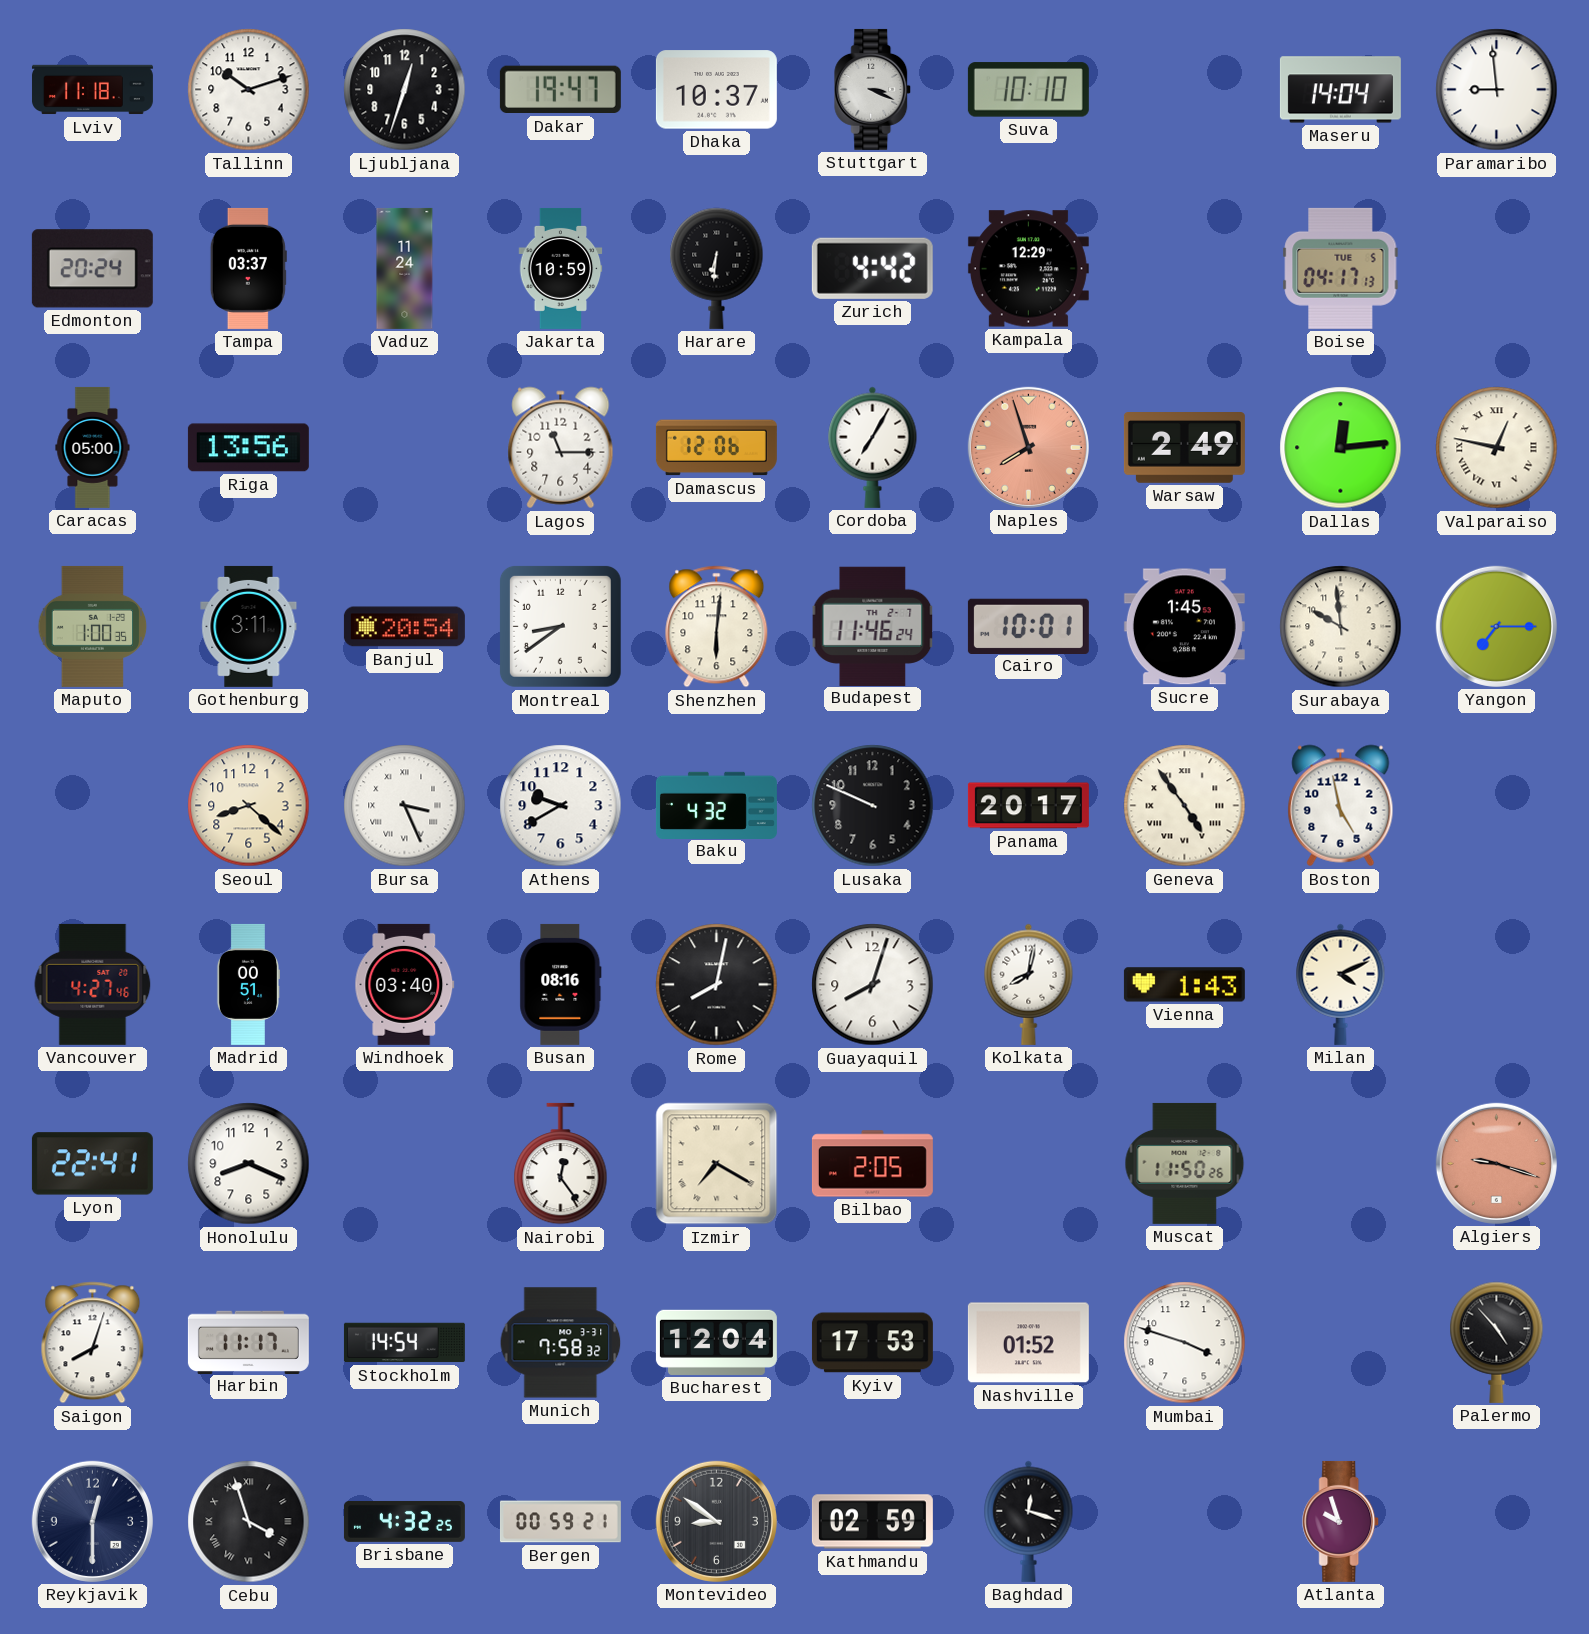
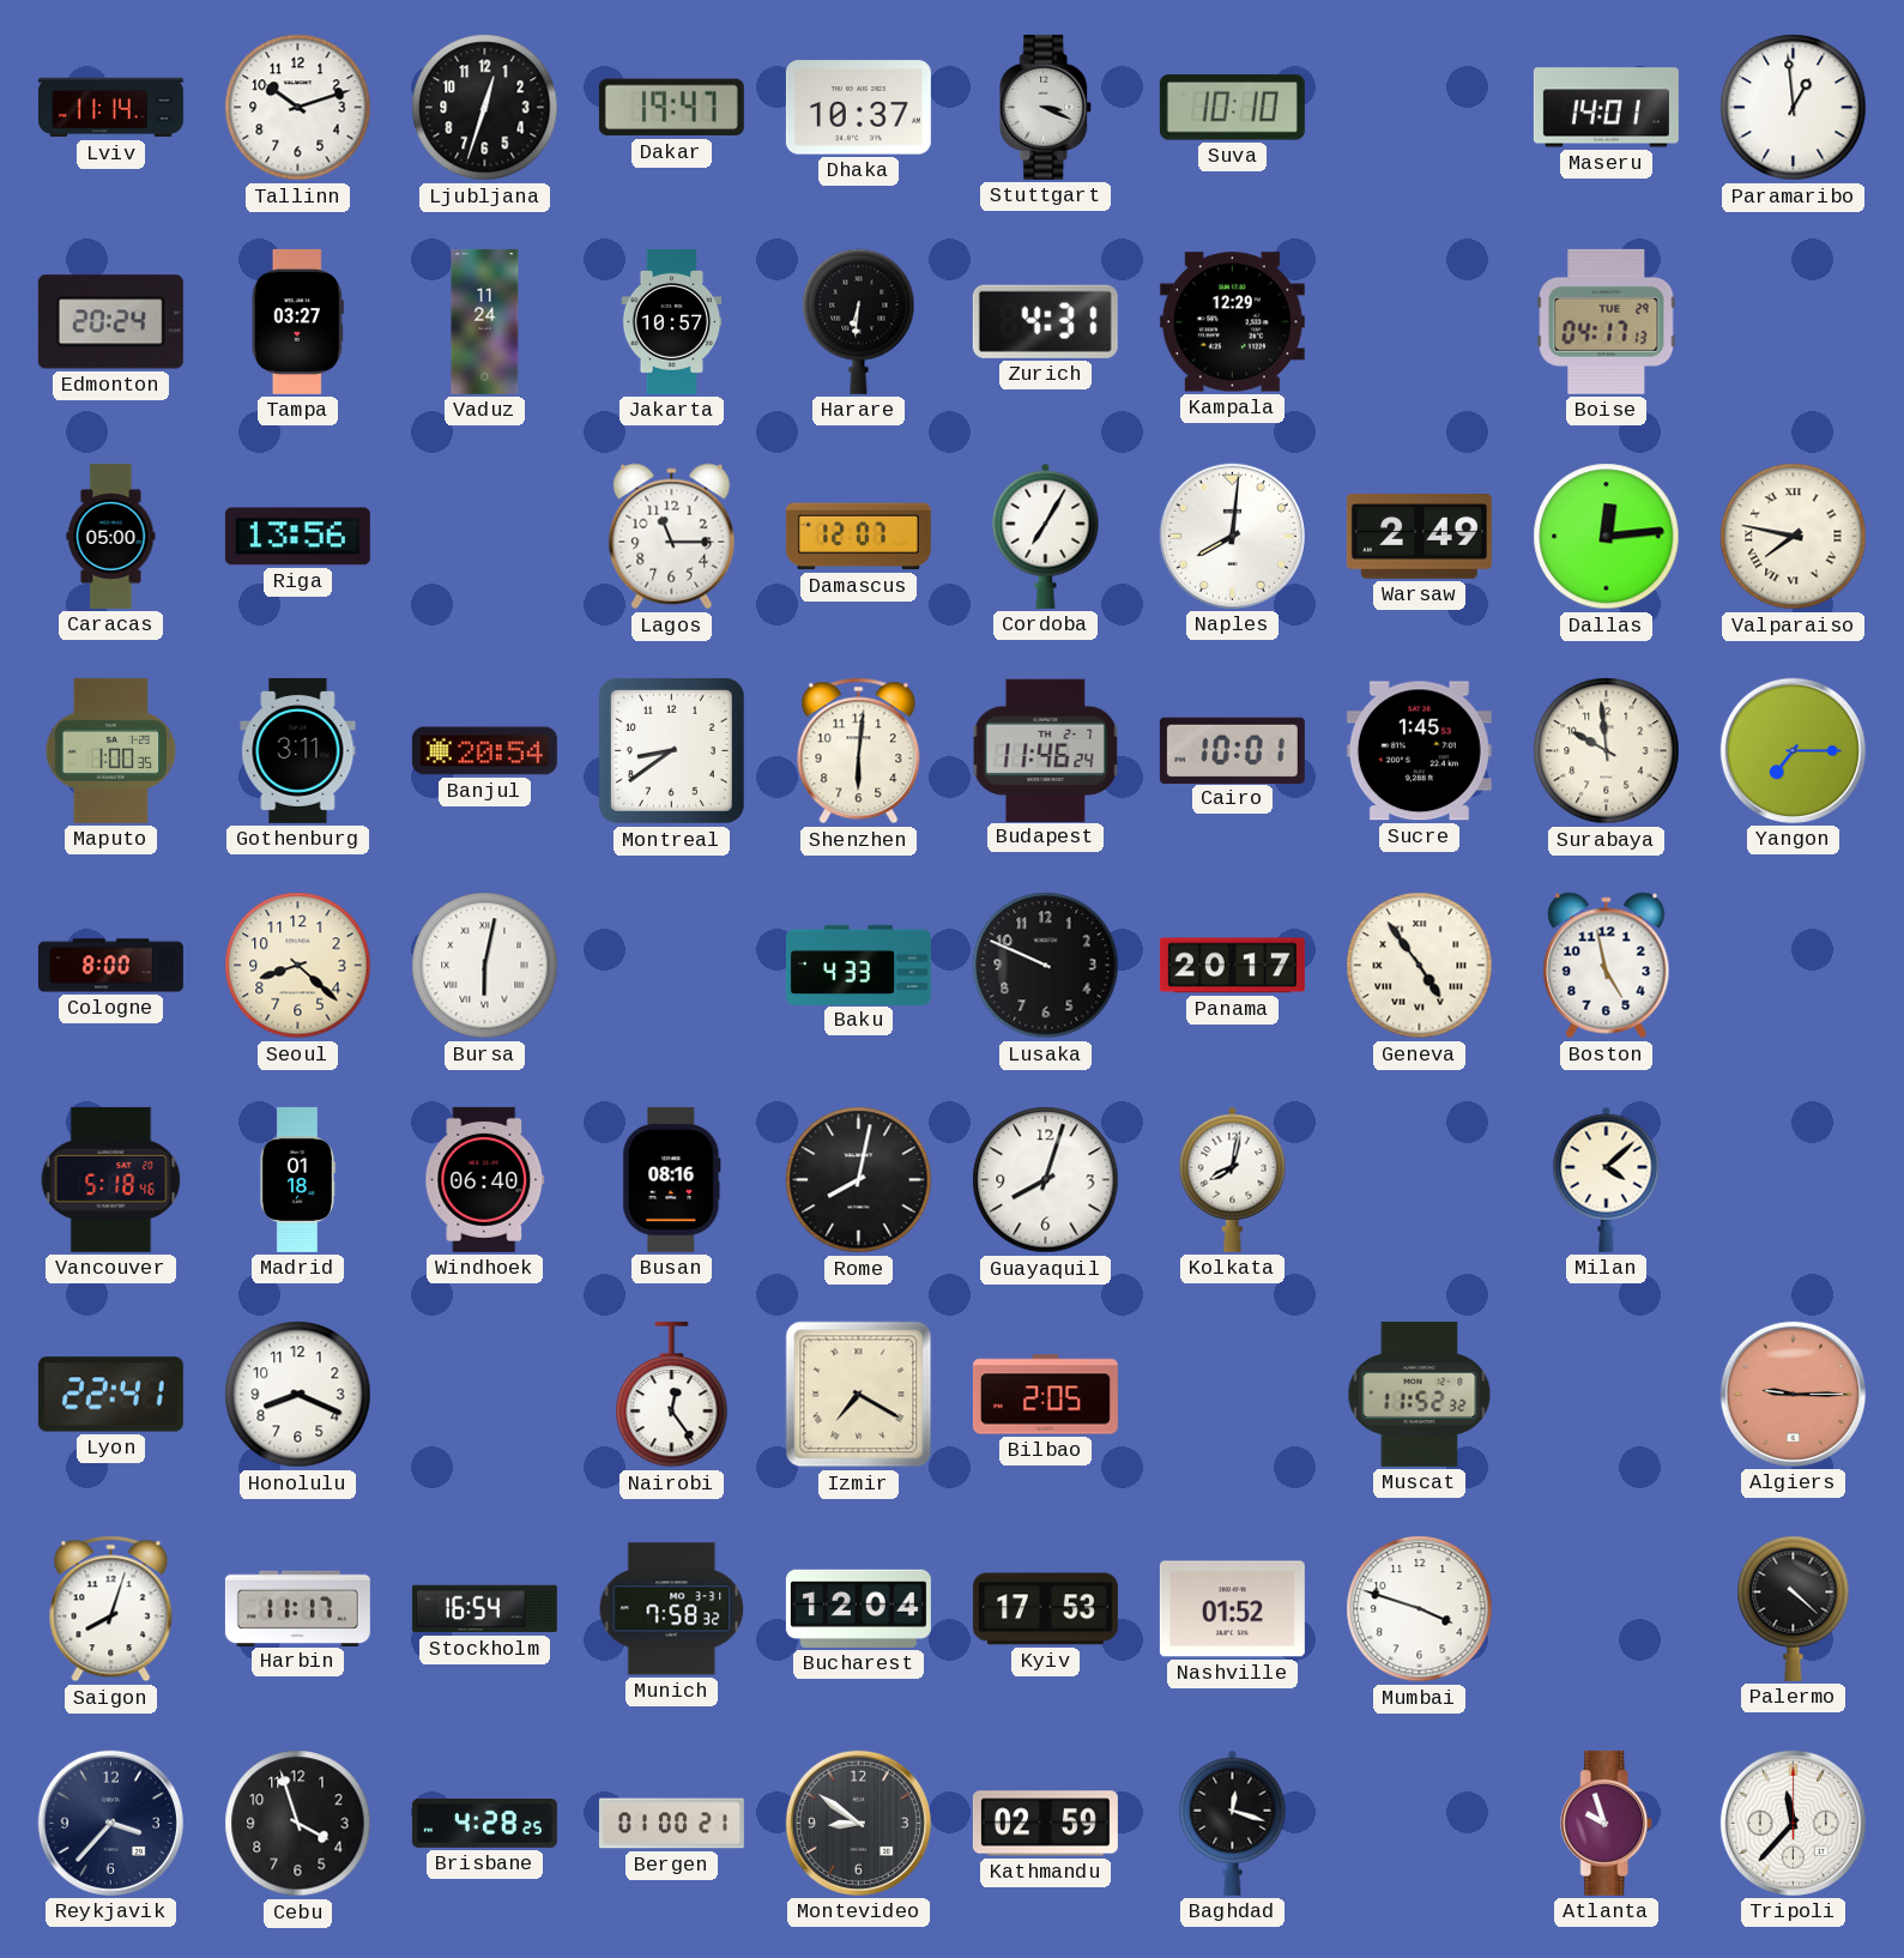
Lviv: 11:18 -> 11:14 (110, 108)
Maseru: 14:04 -> 14:01 (1606, 108)
Paramaribo: 8:59 -> 12:59 (1794, 108)
Tampa: 03:37 -> 03:27 (297, 321)
Jakarta: 10:59 -> 10:57 (672, 321)
Zurich: 4:42 -> 4:31 (1045, 321)
Boise date: TUE 5 -> TUE 29 (1607, 321)
Damascus: 12:06 -> 12:07 (858, 537)
Naples: 7:57 -> 8:01 (1232, 536)
Naples dial: salmon -> white (1232, 536)
Valparaiso: 12:47 -> 7:47 (1794, 537)
Cologne: none -> 8:00 (110, 966)
Bursa: 3:26 -> 6:02 (485, 966)
Athens: 9:40 -> none (561, 806)
Baku: 4:32 -> 4:33 (858, 965)
Vancouver: 4:27 -> 5:18 (111, 1179)
Madrid: 00:51 -> 01:18 (297, 1179)
Windhoek: 03:40 -> 06:40 (485, 1179)
Vienna: 1:43 -> none (1184, 985)
Milan: 4:11 -> 4:08 (1607, 1179)
Muscat: 11:50 -> 11:52 (1420, 1394)
Algiers: 9:18 -> 9:15 (1793, 1394)
Stockholm: 14:54 -> 16:54 (484, 1609)
Palermo: 4:53 -> 4:22 (1794, 1608)
Reykjavik: 12:30 -> 3:37 (110, 1823)
Cebu numerals: Roman -> Arabic (298, 1824)
Brisbane: 4:32 -> 4:28 (484, 1823)
Bergen: 00:59 -> 01:00 (671, 1824)
Tripoli: none -> 11:37 (1793, 1823)
